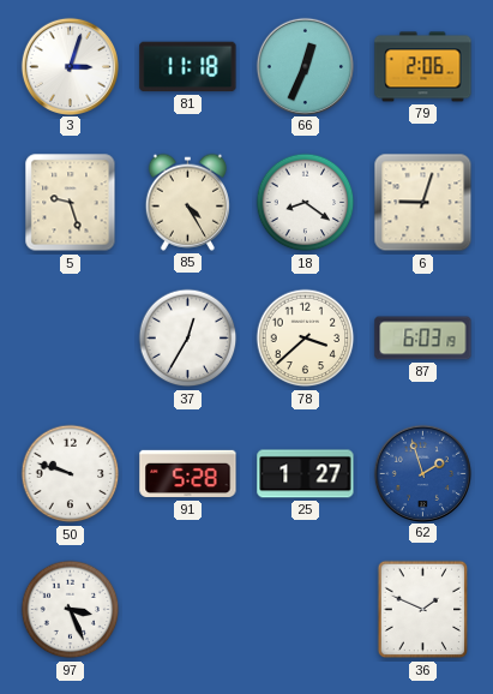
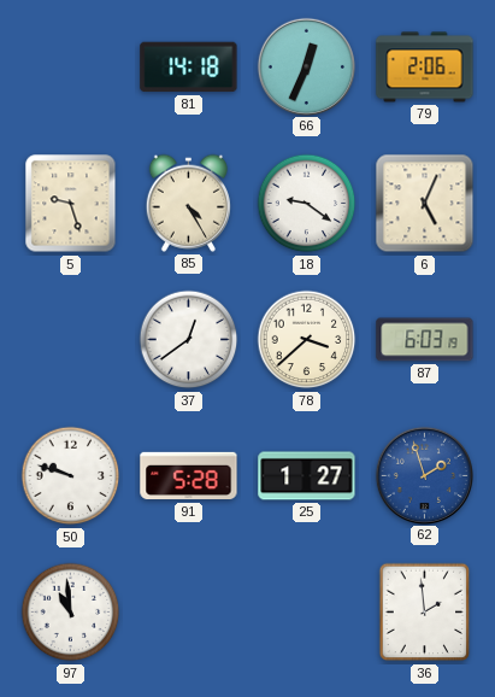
3: 3:03 -> none (70, 66)
81: 11:18 -> 14:18 (189, 68)
18: 8:21 -> 9:21 (307, 204)
6: 9:03 -> 5:04 (425, 204)
37: 12:35 -> 12:39 (189, 340)
97: 3:26 -> 10:59 (71, 613)
36: 1:49 -> 1:59 (425, 613)
